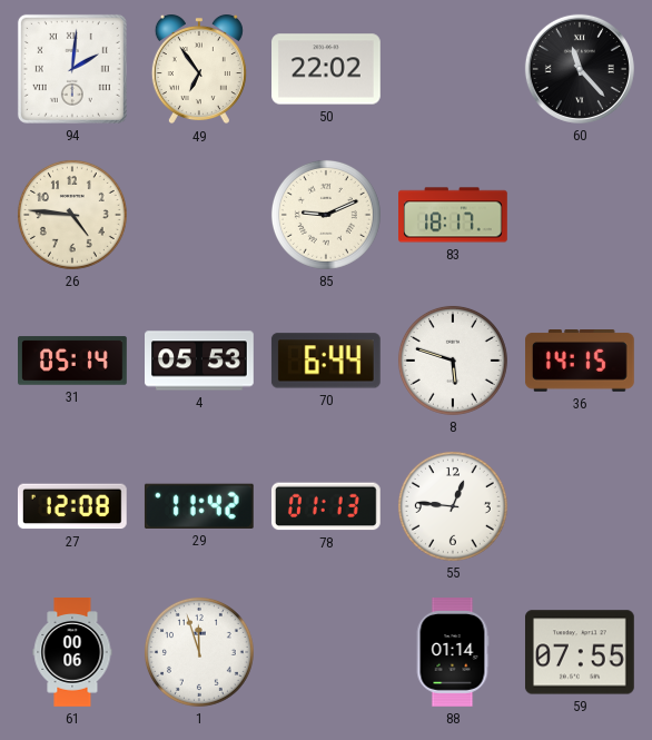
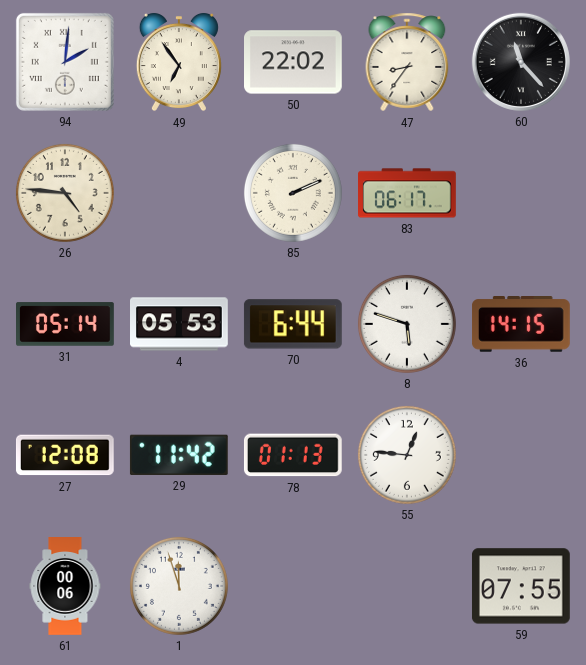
47: none -> 8:36 (407, 62)
85: 9:11 -> 2:11 (293, 193)
83: 18:17 -> 06:17 (408, 193)
88: 01:14 -> none (453, 653)
